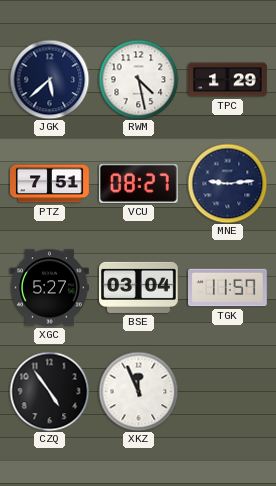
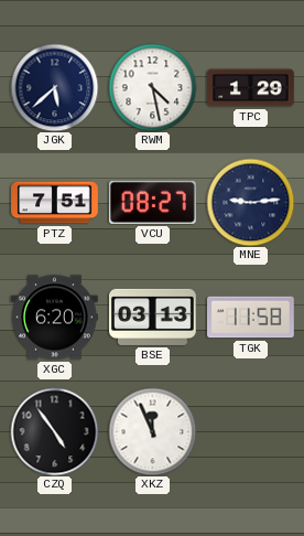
XGC: 5:27 -> 6:20 (55, 318)
BSE: 03:04 -> 03:13 (153, 317)
TGK: 11:57 -> 11:58 (251, 318)
